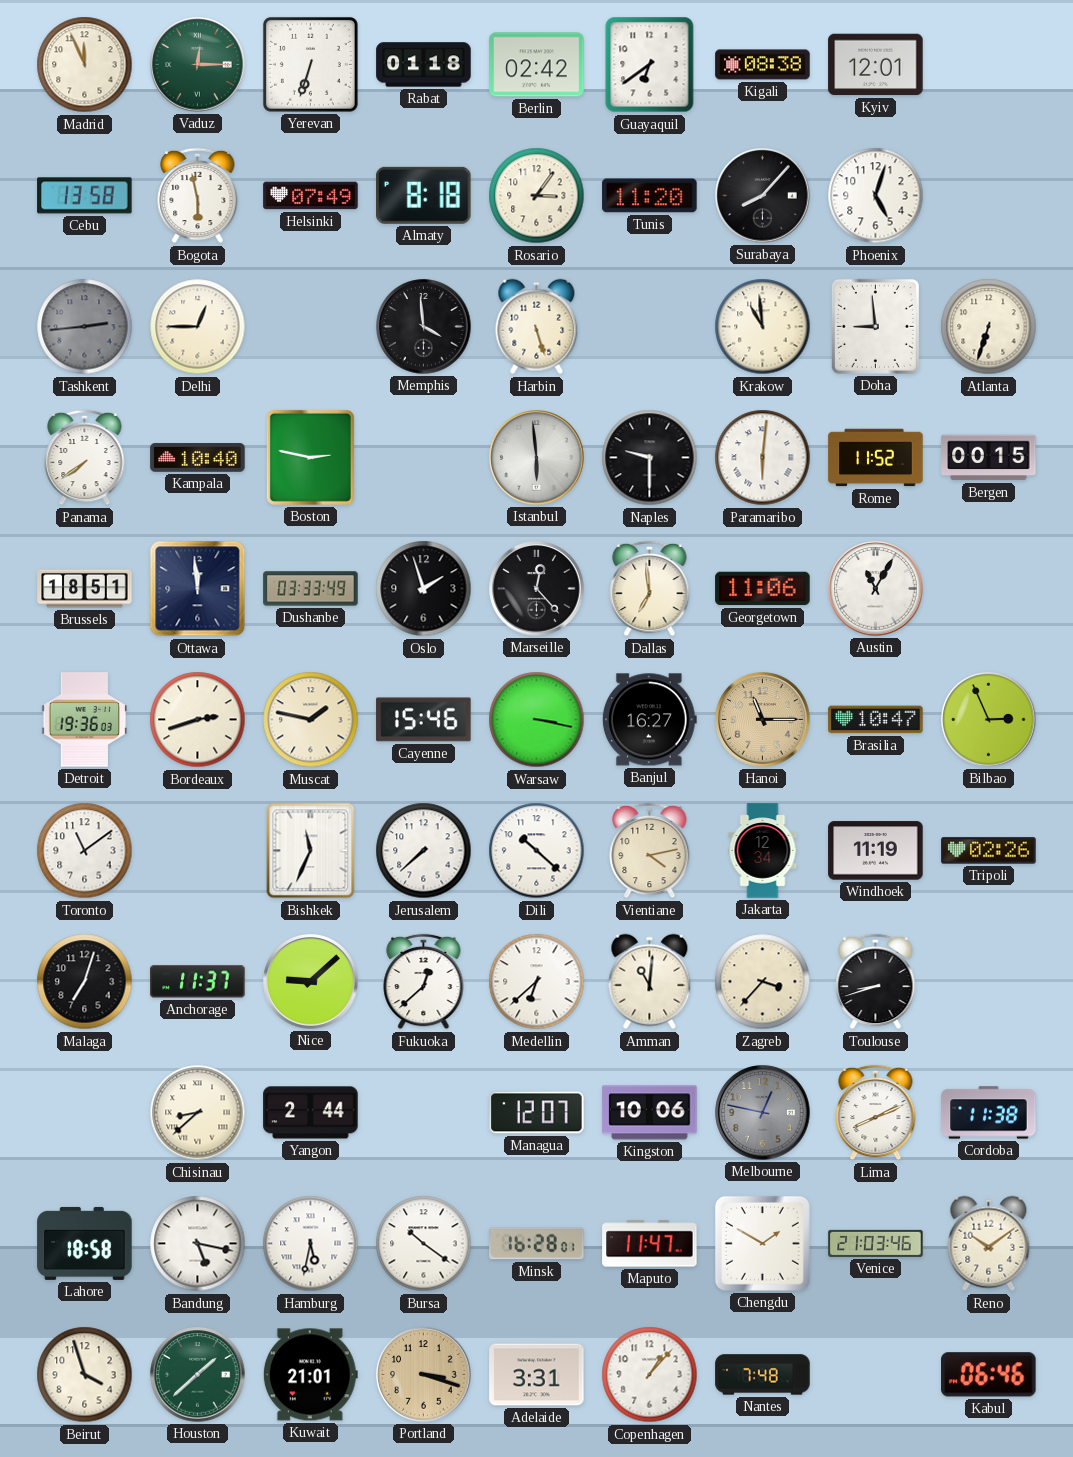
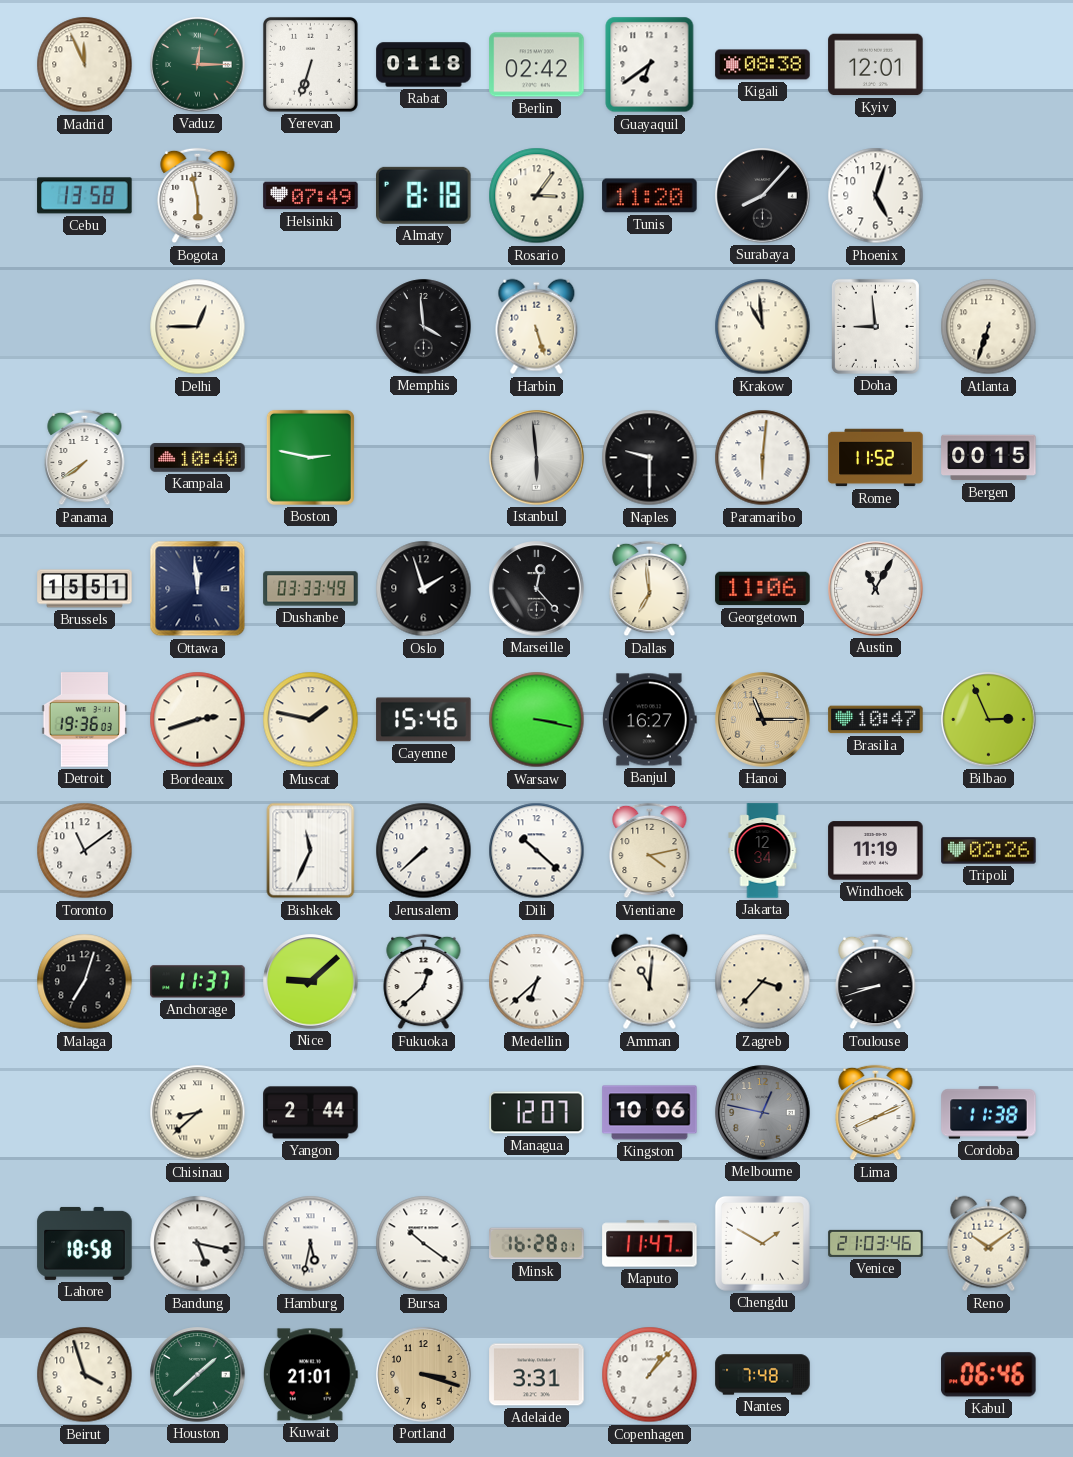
Tashkent: 2:44 -> none (85, 327)
Brussels: 18:51 -> 15:51 (85, 589)
